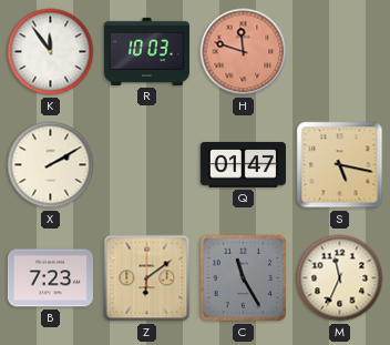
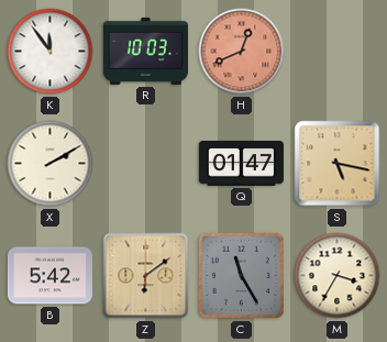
H: 11:48 -> 12:41 (242, 52)
B: 7:23 -> 5:42 (49, 276)
M: 11:34 -> 3:35 (338, 276)
